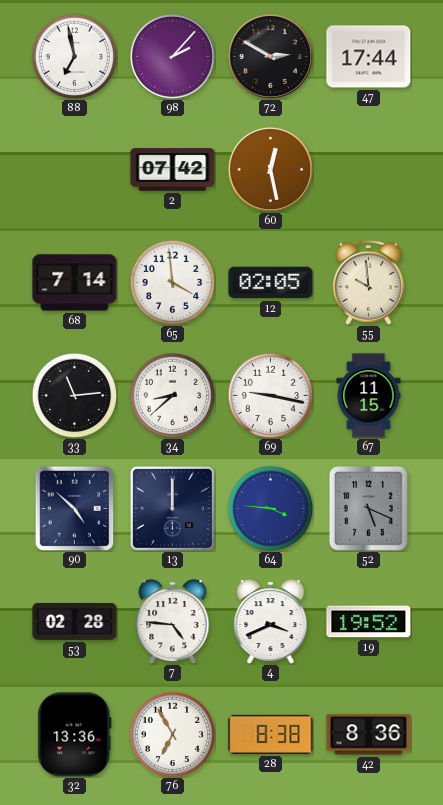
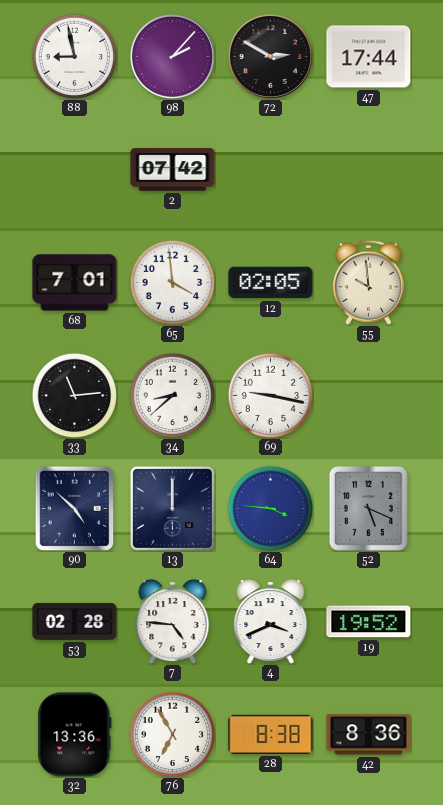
88: 6:58 -> 8:58 (74, 56)
60: 12:28 -> none (270, 169)
68: 7:14 -> 7:01 (75, 283)
67: 11:15 -> none (369, 396)
